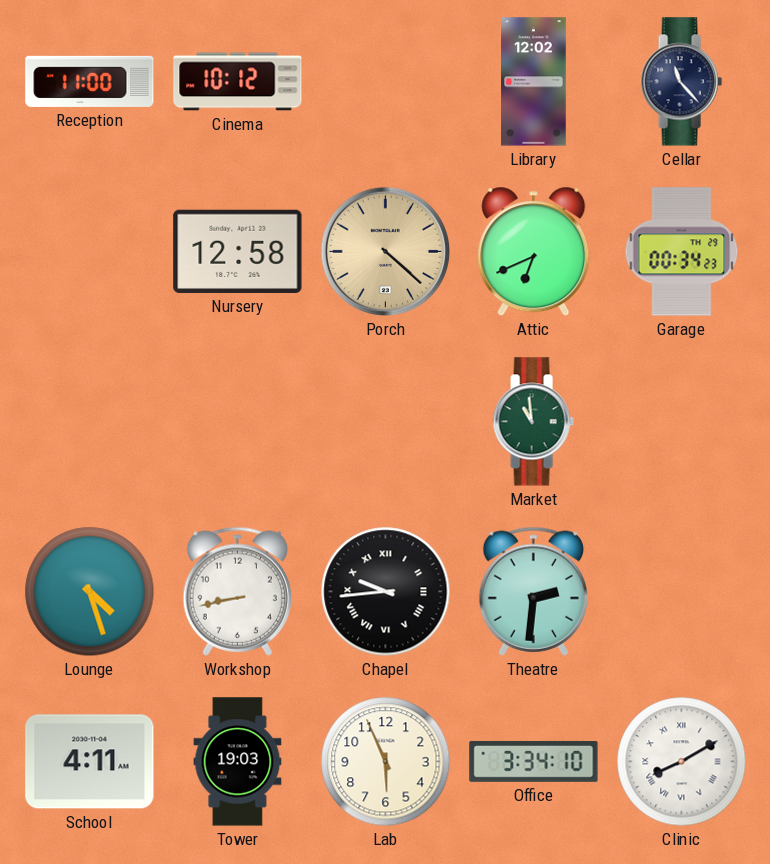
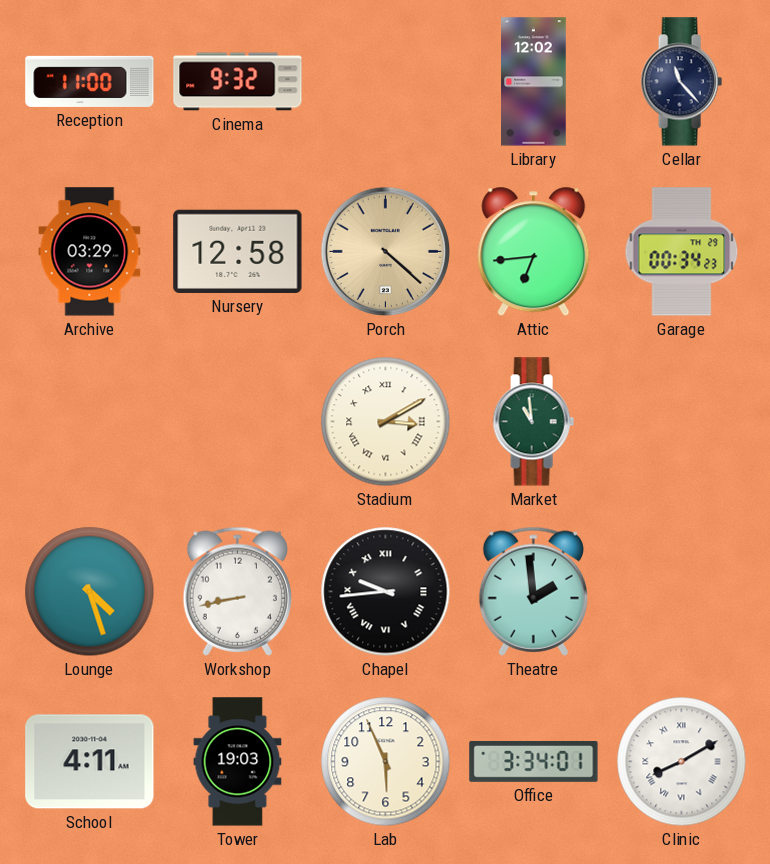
Cinema: 10:12 -> 9:32 (238, 82)
Archive: none -> 03:29 (90, 252)
Attic: 6:41 -> 6:44 (534, 252)
Stadium: none -> 3:10 (386, 422)
Theatre: 2:31 -> 1:59 (533, 591)
Office: 3:34:10 -> 3:34:01 (534, 762)
